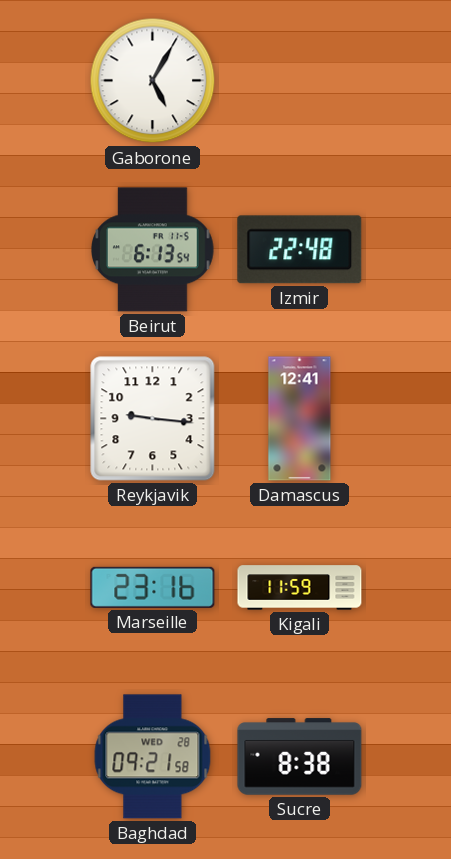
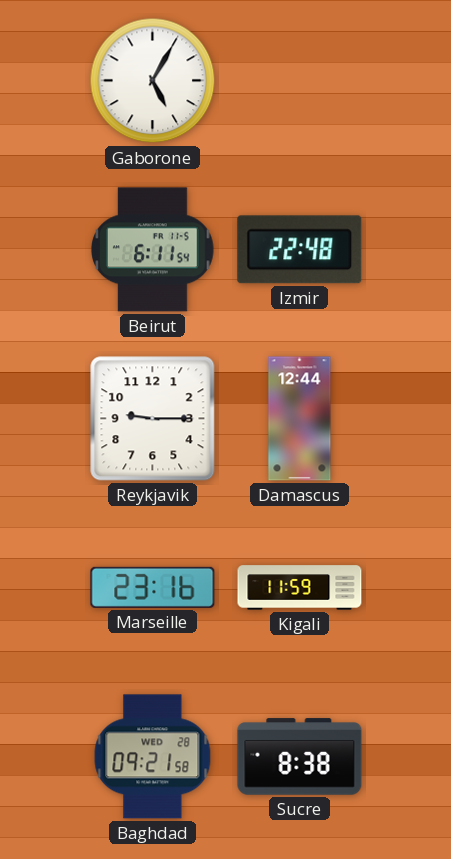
Beirut: 6:13 -> 6:11 (153, 250)
Reykjavik: 9:16 -> 9:15 (153, 419)
Damascus: 12:41 -> 12:44 (300, 419)
